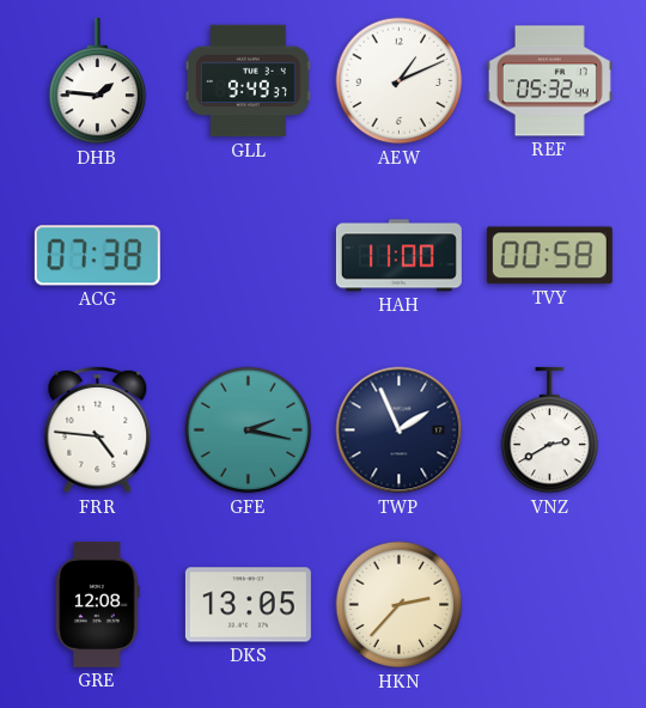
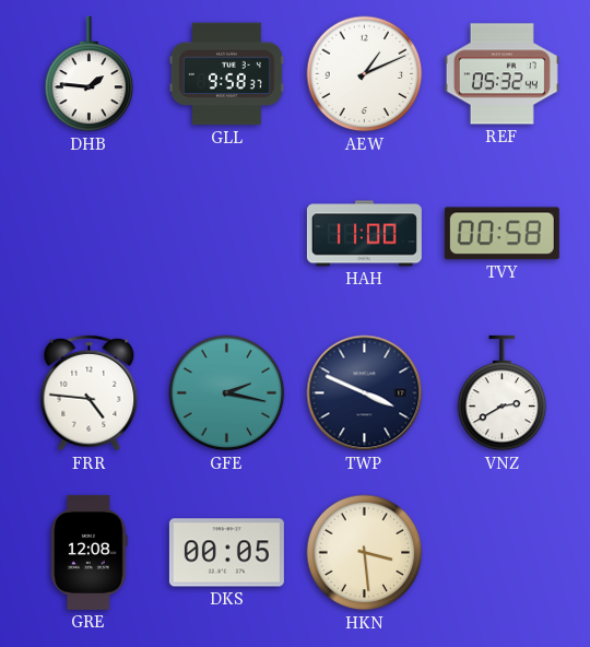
GLL: 9:49 -> 9:58 (226, 74)
ACG: 07:38 -> none (97, 256)
TWP: 1:56 -> 3:49 (365, 393)
DKS: 13:05 -> 00:05 (226, 553)
HKN: 2:37 -> 3:29 (365, 553)
